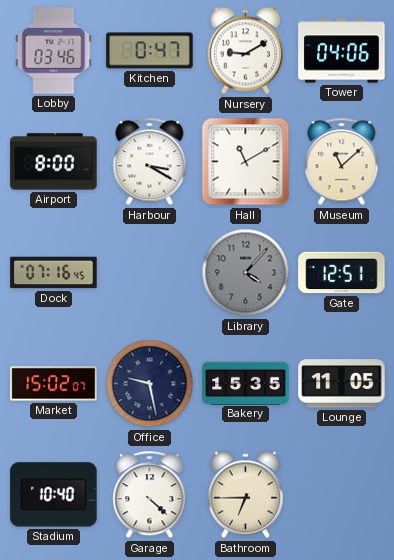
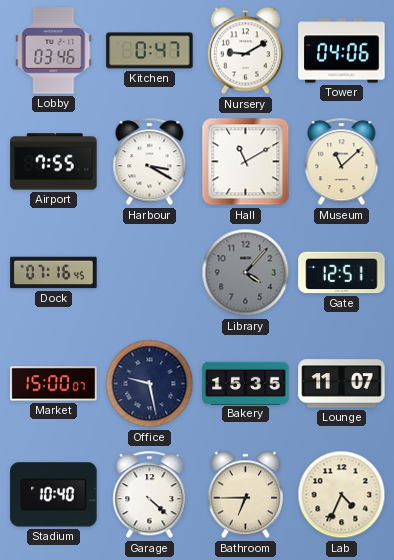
Airport: 8:00 -> 7:55 (54, 162)
Market: 15:02 -> 15:00 (54, 384)
Lounge: 11:05 -> 11:07 (342, 384)
Lab: none -> 4:34 (342, 495)
